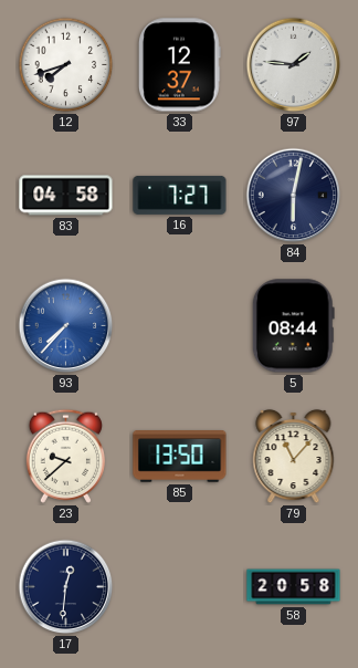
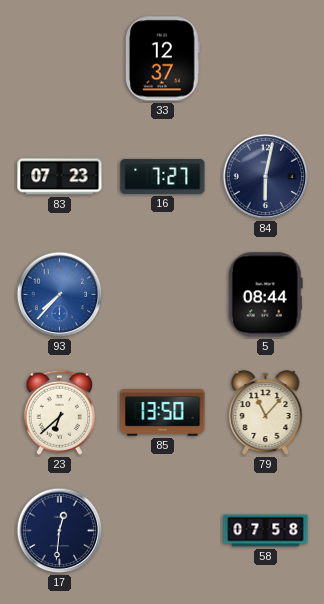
12: 7:42 -> none (66, 65)
97: 1:46 -> none (294, 65)
83: 04:58 -> 07:23 (60, 177)
23: 9:38 -> 6:38 (59, 412)
58: 20:58 -> 07:58 (266, 531)
